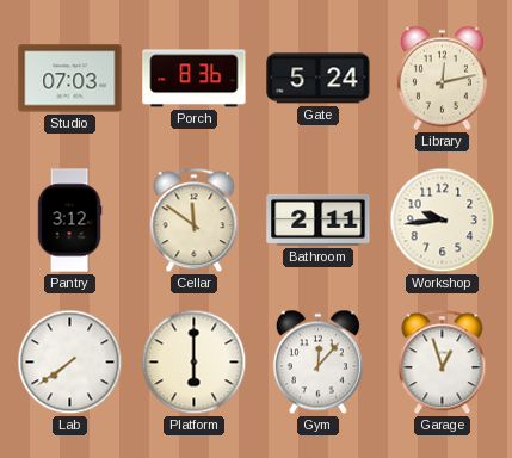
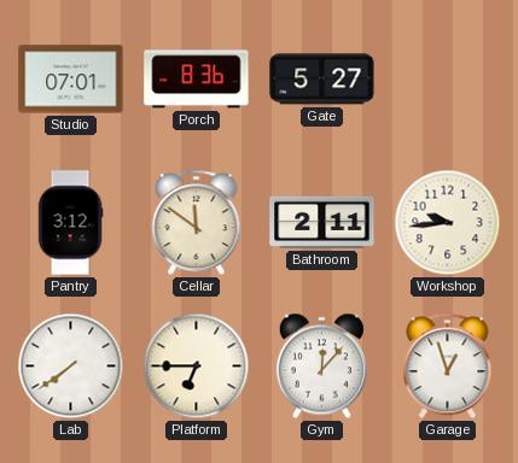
Studio: 07:03 -> 07:01 (71, 80)
Gate: 5:24 -> 5:27 (322, 80)
Library: 12:13 -> none (442, 79)
Platform: 6:00 -> 6:45 (197, 367)
